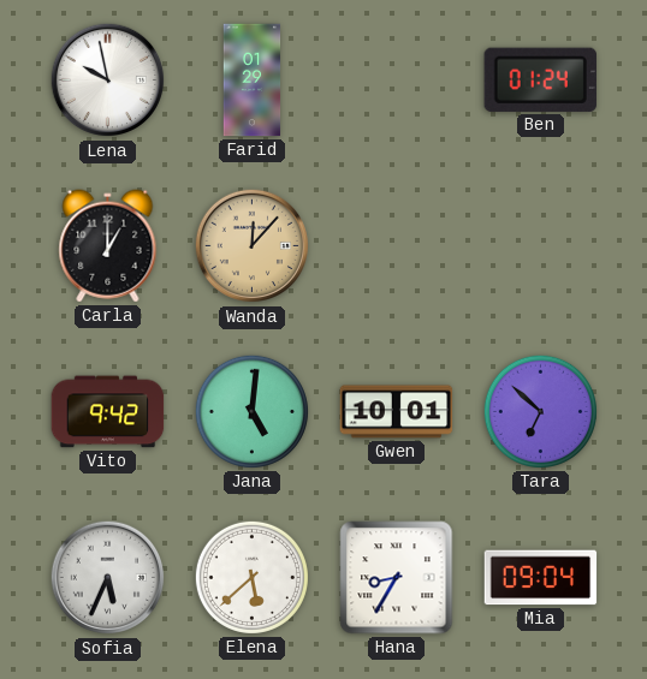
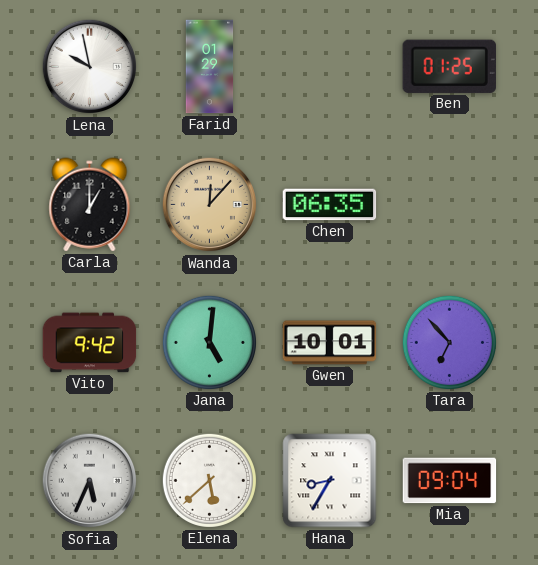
Ben: 01:24 -> 01:25 (449, 66)
Chen: none -> 06:35 (330, 205)
Tara: 6:52 -> 6:53 (449, 342)
